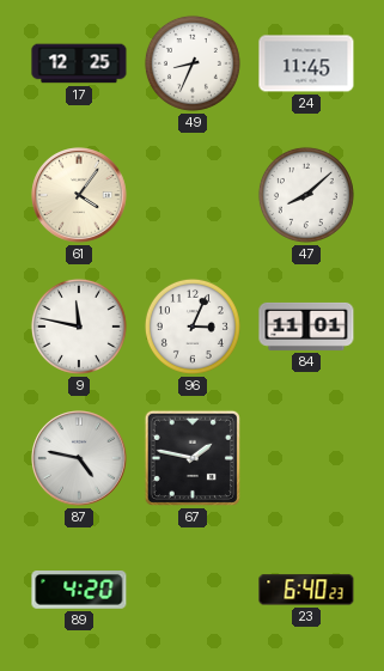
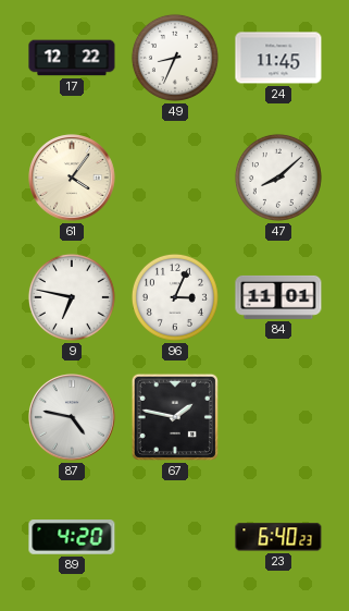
17: 12:25 -> 12:22 (72, 58)
9: 11:47 -> 6:47 (72, 297)
